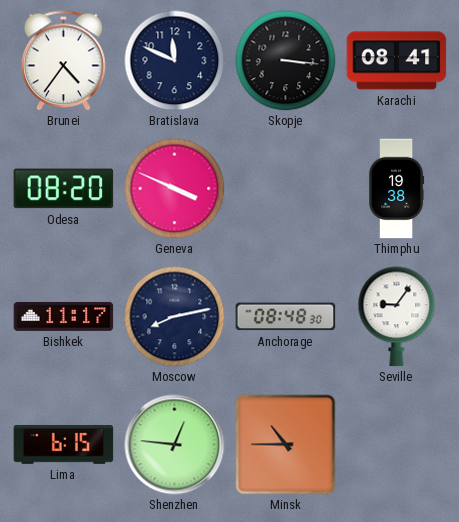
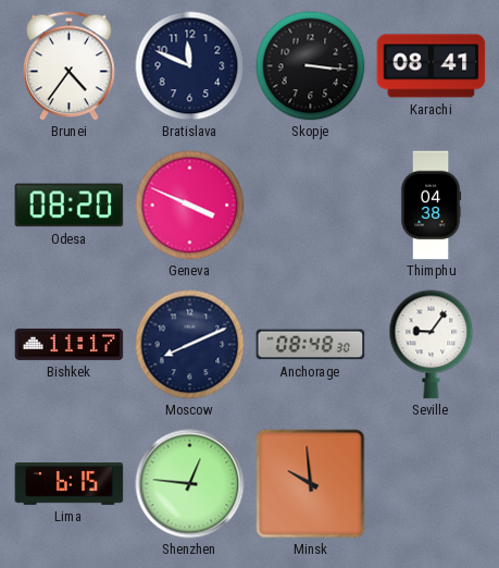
Thimphu: 19:38 -> 04:38 (431, 206)
Moscow: 8:13 -> 8:11 (190, 345)
Minsk: 10:45 -> 9:59 (311, 484)
